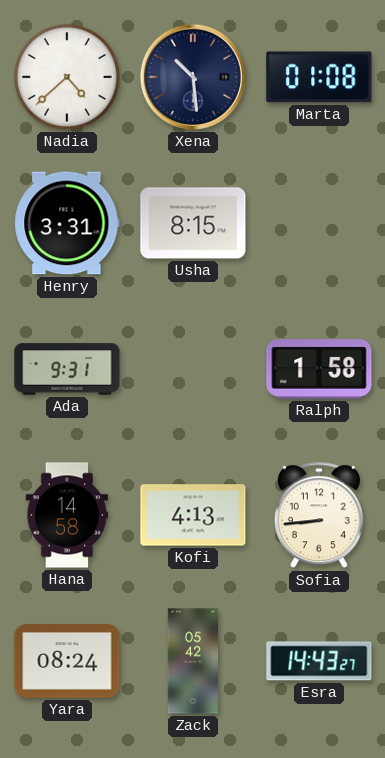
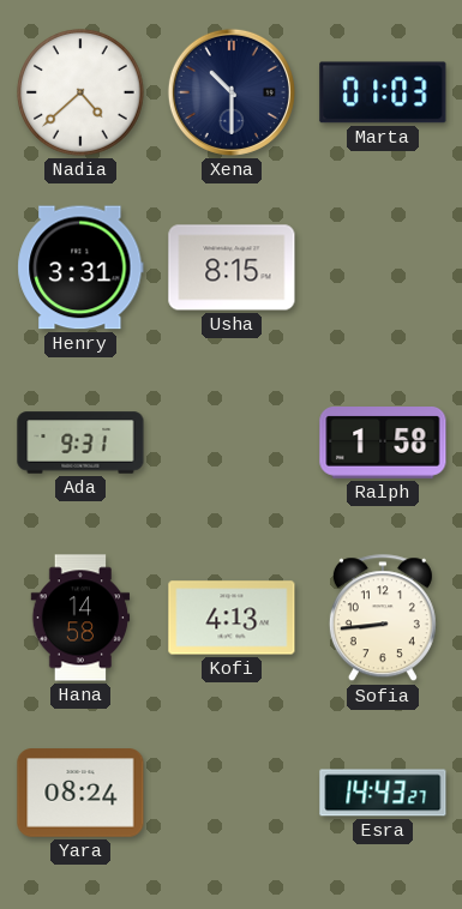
Xena: 10:29 -> 10:30 (232, 92)
Marta: 01:08 -> 01:03 (383, 92)
Zack: 05:42 -> none (192, 661)
